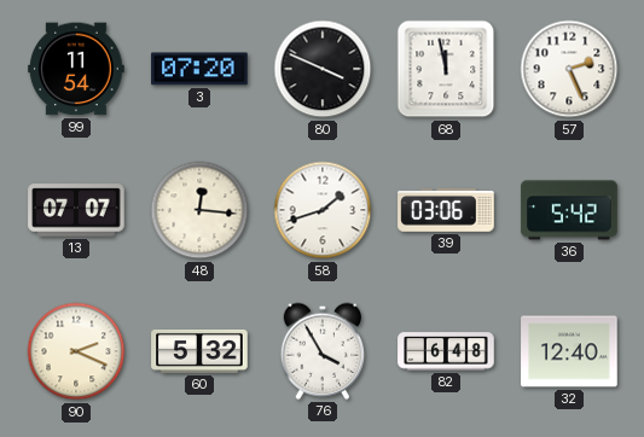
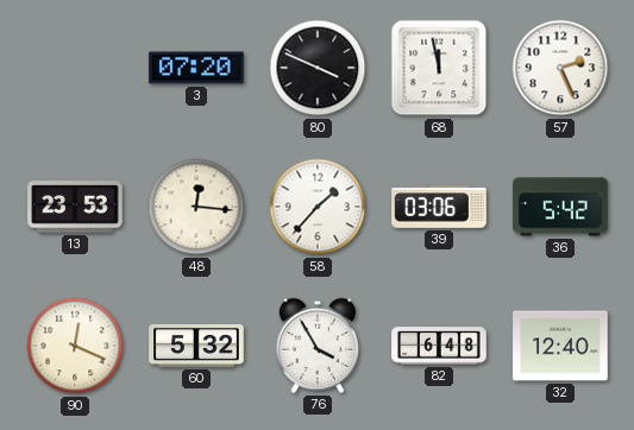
99: 11:54 -> none (76, 69)
13: 07:07 -> 23:53 (75, 207)
58: 1:42 -> 1:37 (318, 207)
90: 2:19 -> 12:19 (75, 346)
